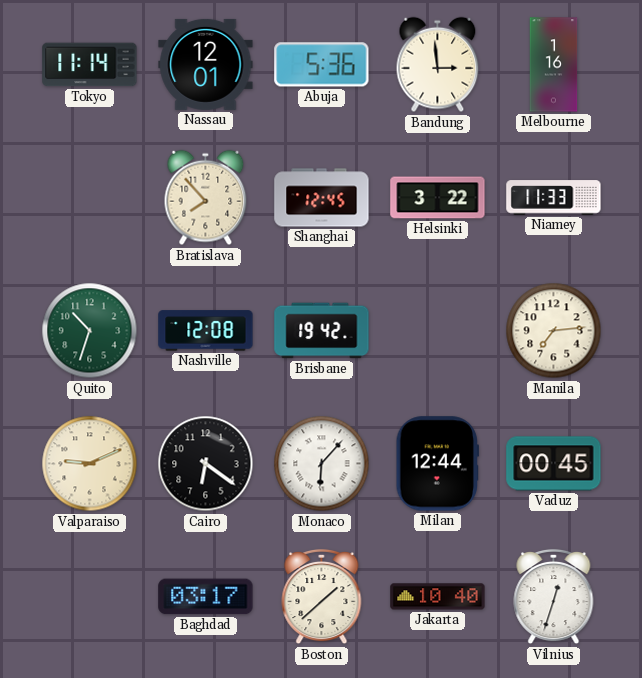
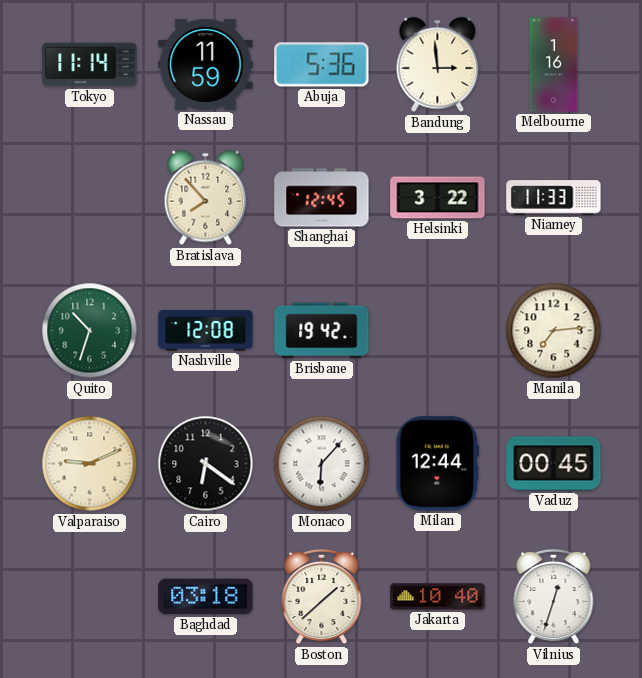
Nassau: 12:01 -> 11:59 (206, 64)
Baghdad: 03:17 -> 03:18 (206, 597)
